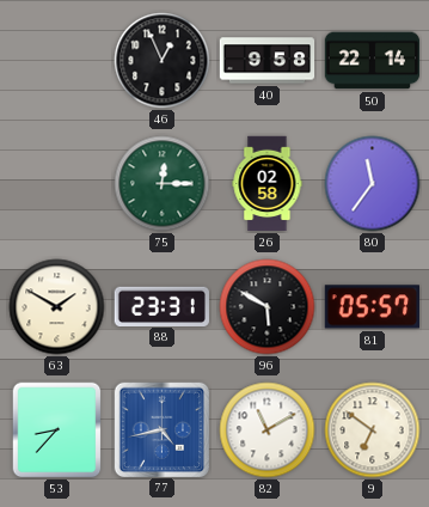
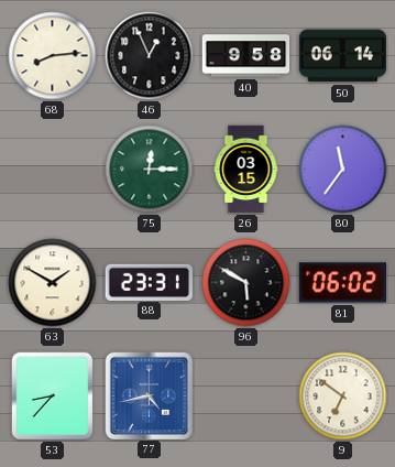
68: none -> 8:14 (53, 56)
50: 22:14 -> 06:14 (343, 56)
26: 02:58 -> 03:15 (246, 170)
81: 05:57 -> 06:02 (342, 283)
82: 11:10 -> none (268, 430)
